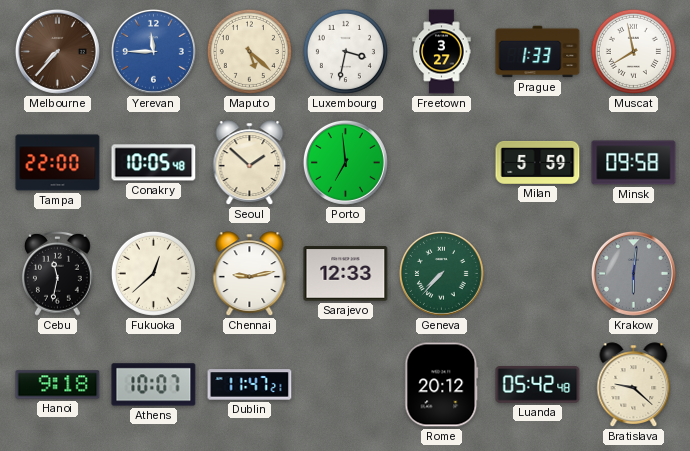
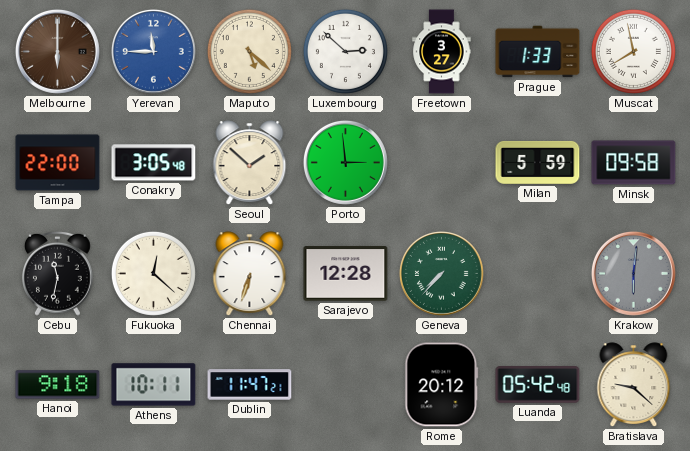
Melbourne: 7:37 -> 6:00 (57, 51)
Luxembourg: 3:32 -> 2:52 (345, 51)
Conakry: 10:05 -> 3:05 (154, 163)
Porto: 6:59 -> 2:59 (345, 162)
Fukuoka: 12:38 -> 12:22 (153, 273)
Chennai: 9:13 -> 6:33 (250, 274)
Sarajevo: 12:33 -> 12:28 (346, 274)
Athens: 10:07 -> 10:11 (154, 385)
